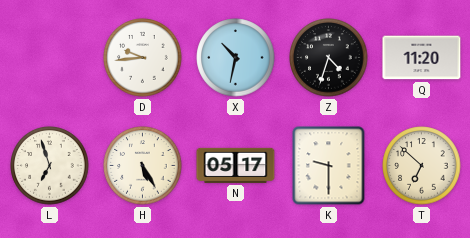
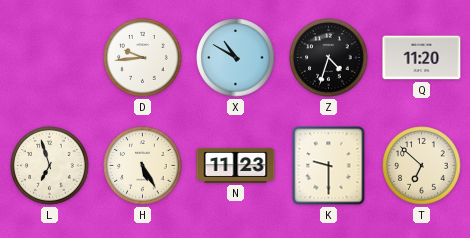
X: 10:32 -> 10:50 (236, 58)
N: 05:17 -> 11:23 (236, 165)
